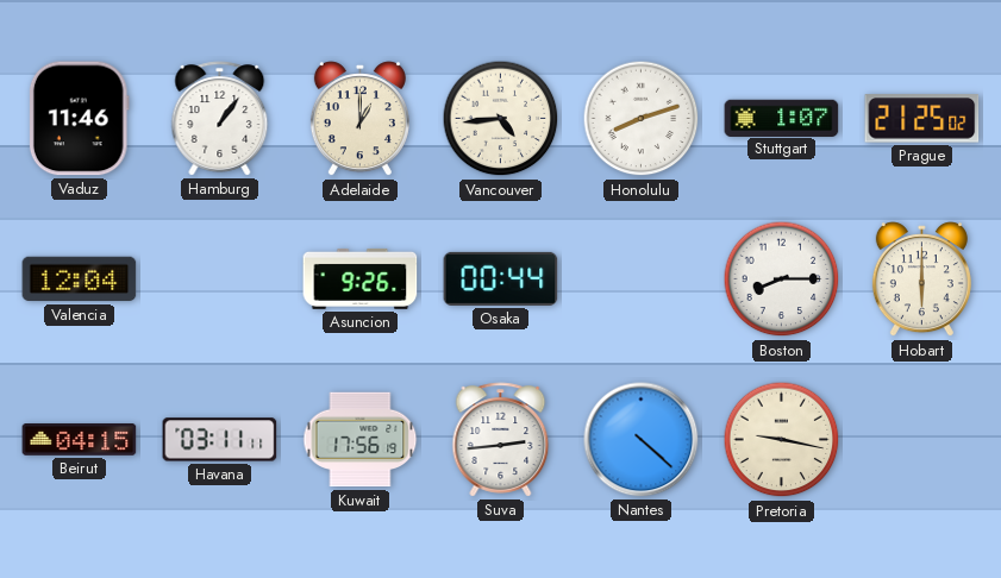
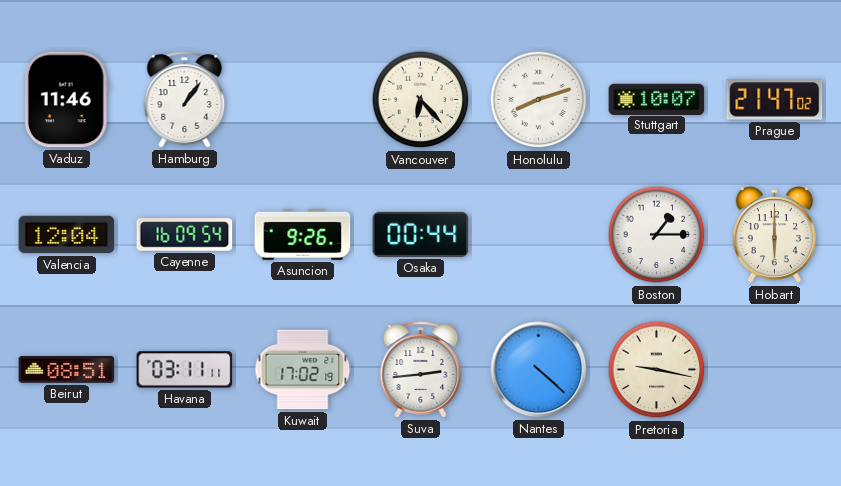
Adelaide: 1:00 -> none (359, 119)
Vancouver: 4:44 -> 6:23 (421, 100)
Stuttgart: 1:07 -> 10:07 (657, 99)
Prague: 21:25 -> 21:47 (775, 100)
Cayenne: none -> 16:09 (185, 235)
Boston: 8:15 -> 1:15 (657, 235)
Beirut: 04:15 -> 08:51 (67, 370)
Kuwait: 17:56 -> 17:02 (303, 370)
